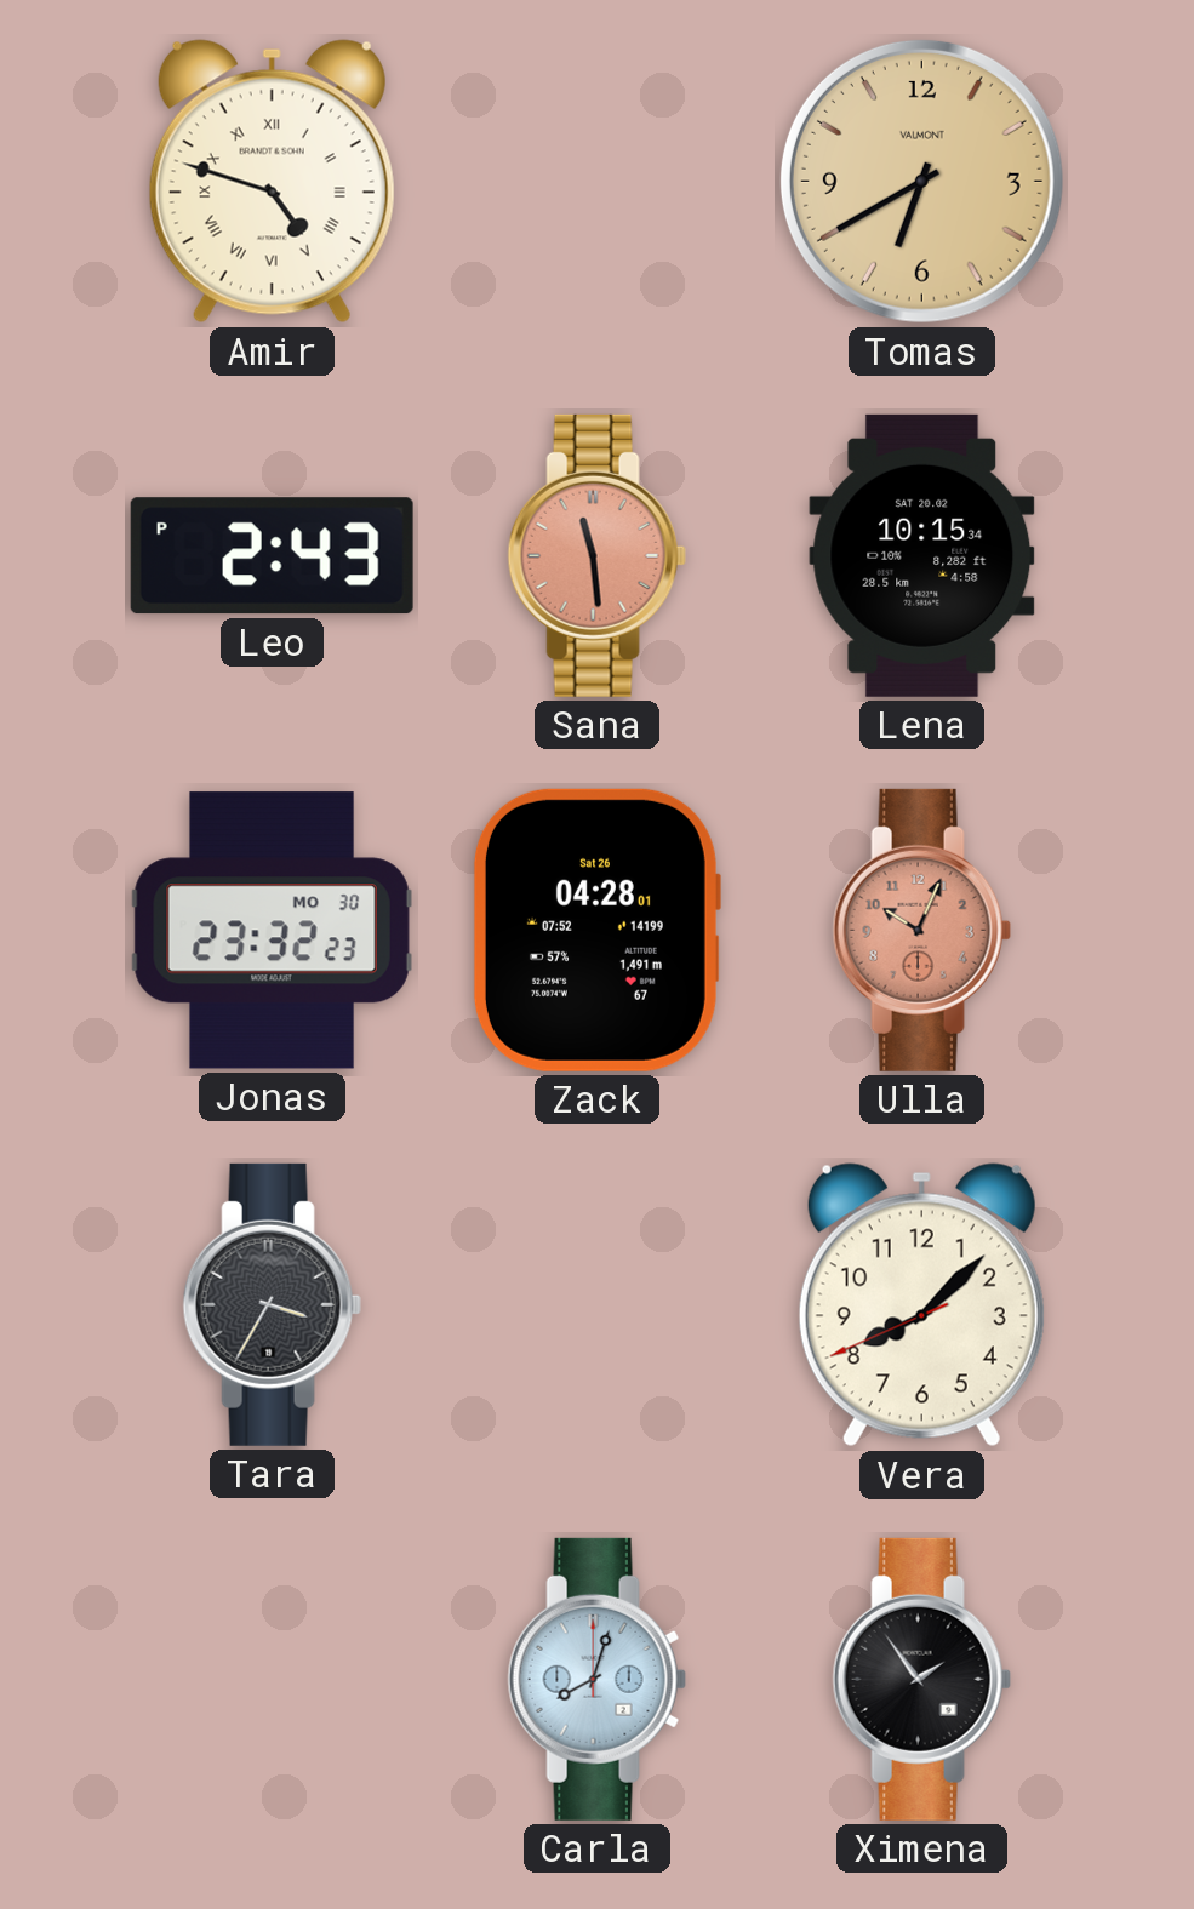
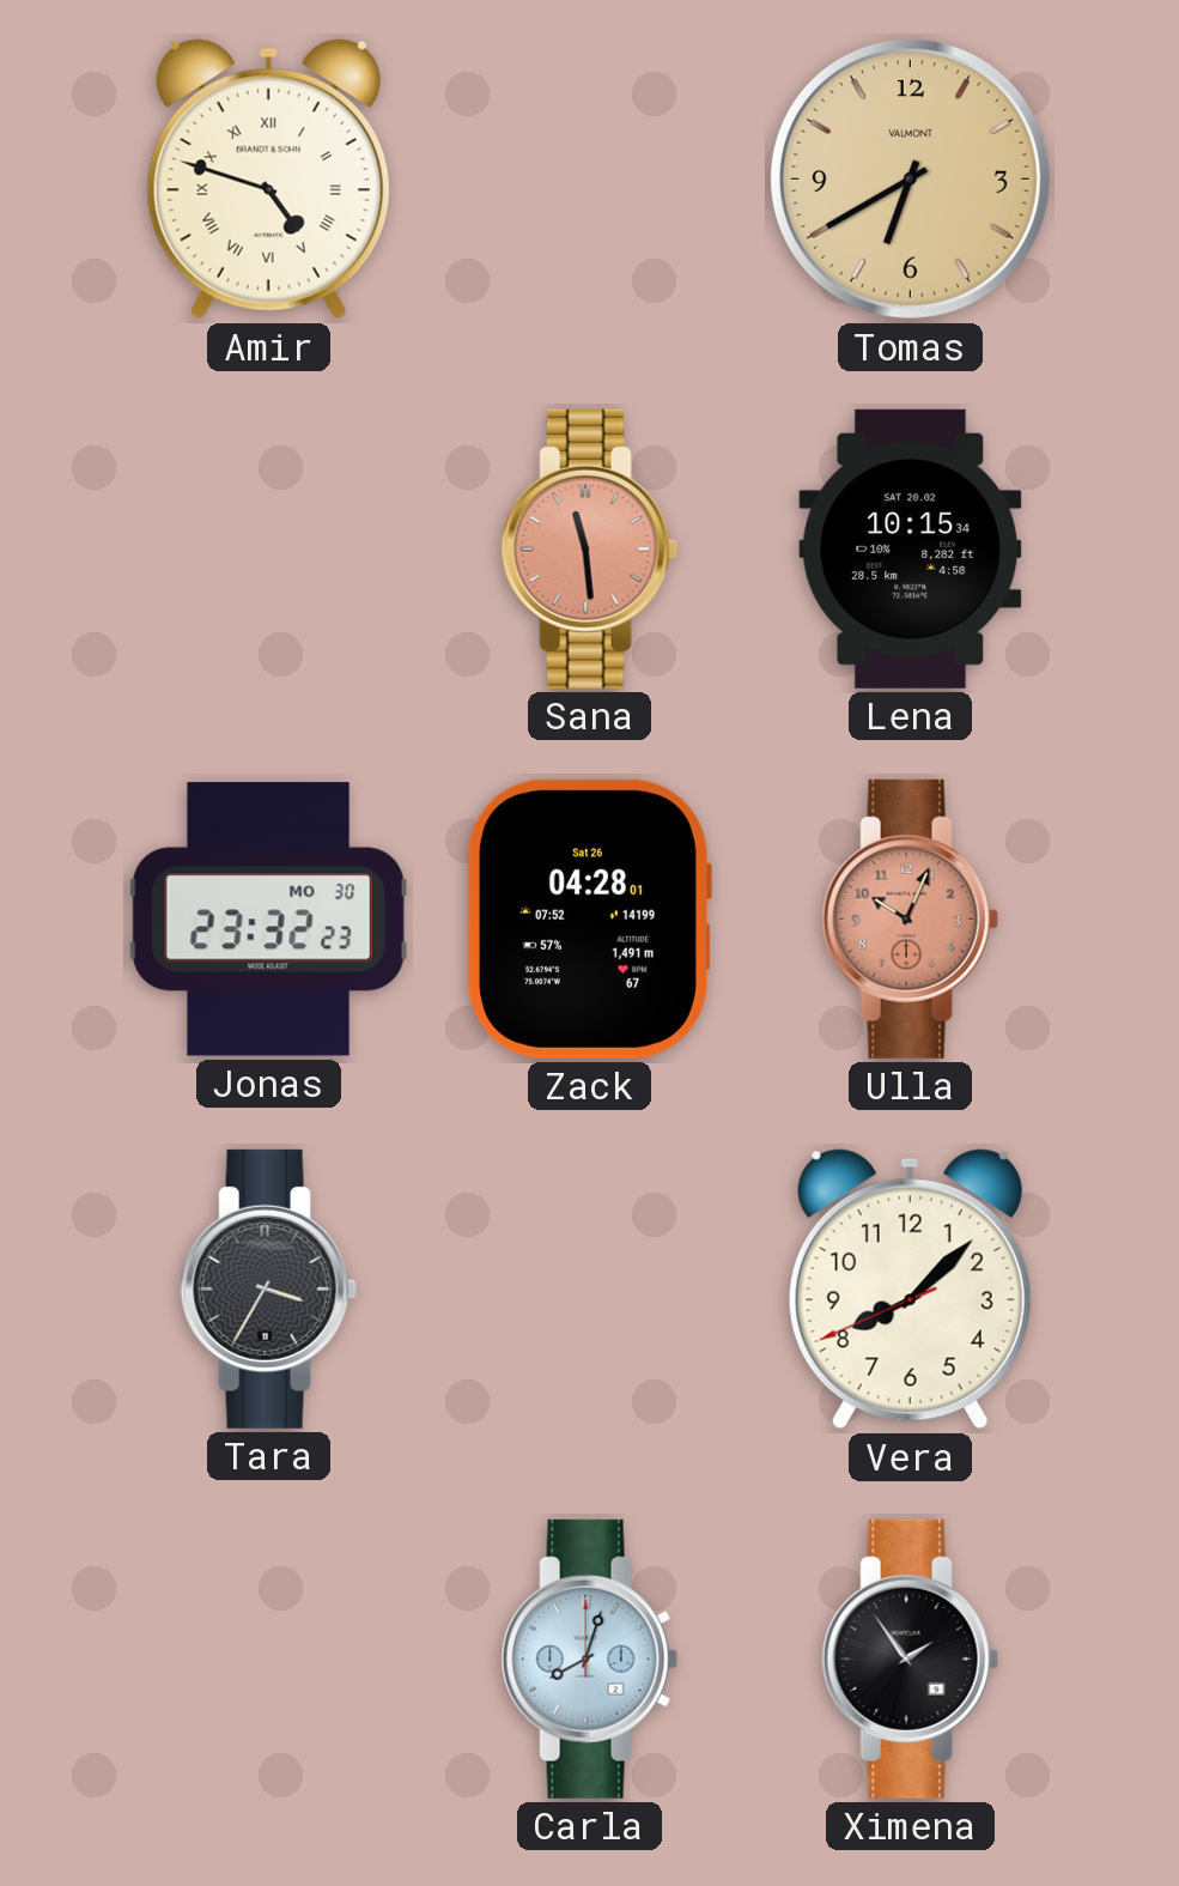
Leo: 2:43 -> none (272, 556)
